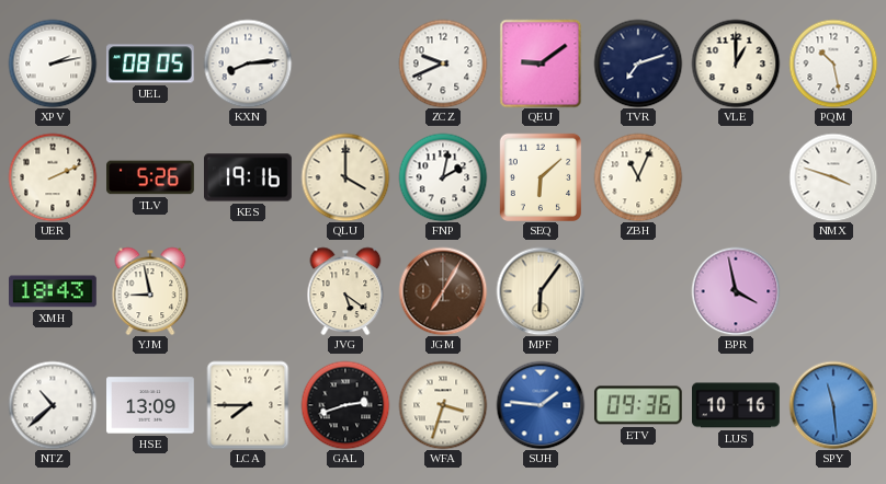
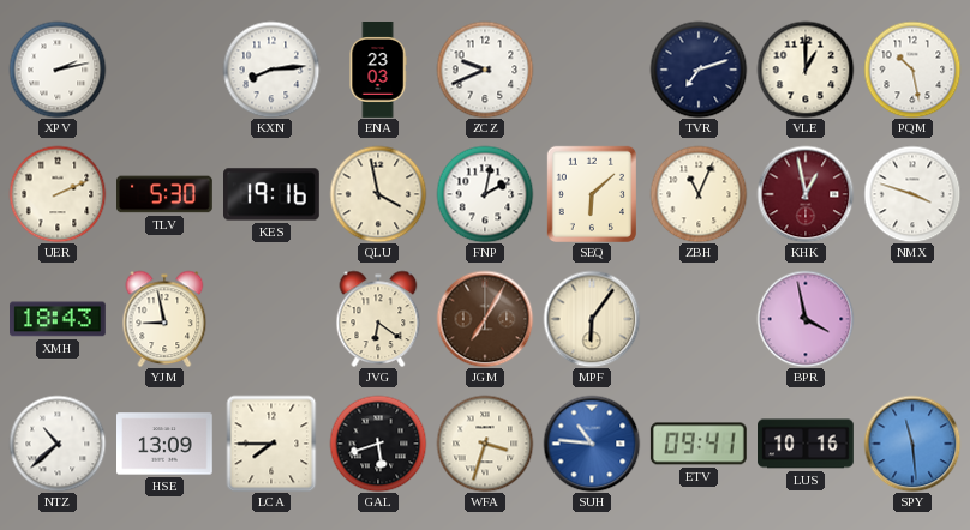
UEL: 08:05 -> none (150, 64)
ENA: none -> 23:03 (378, 71)
QEU: 9:09 -> none (541, 64)
TLV: 5:26 -> 5:30 (166, 194)
QLU: 4:00 -> 3:58 (378, 194)
KHK: none -> 12:58 (806, 194)
JVG: 5:21 -> 6:21 (378, 319)
GAL: 2:42 -> 5:42 (378, 444)
SUH: 1:46 -> 10:46 (592, 444)
ETV: 09:36 -> 09:41 (699, 444)
